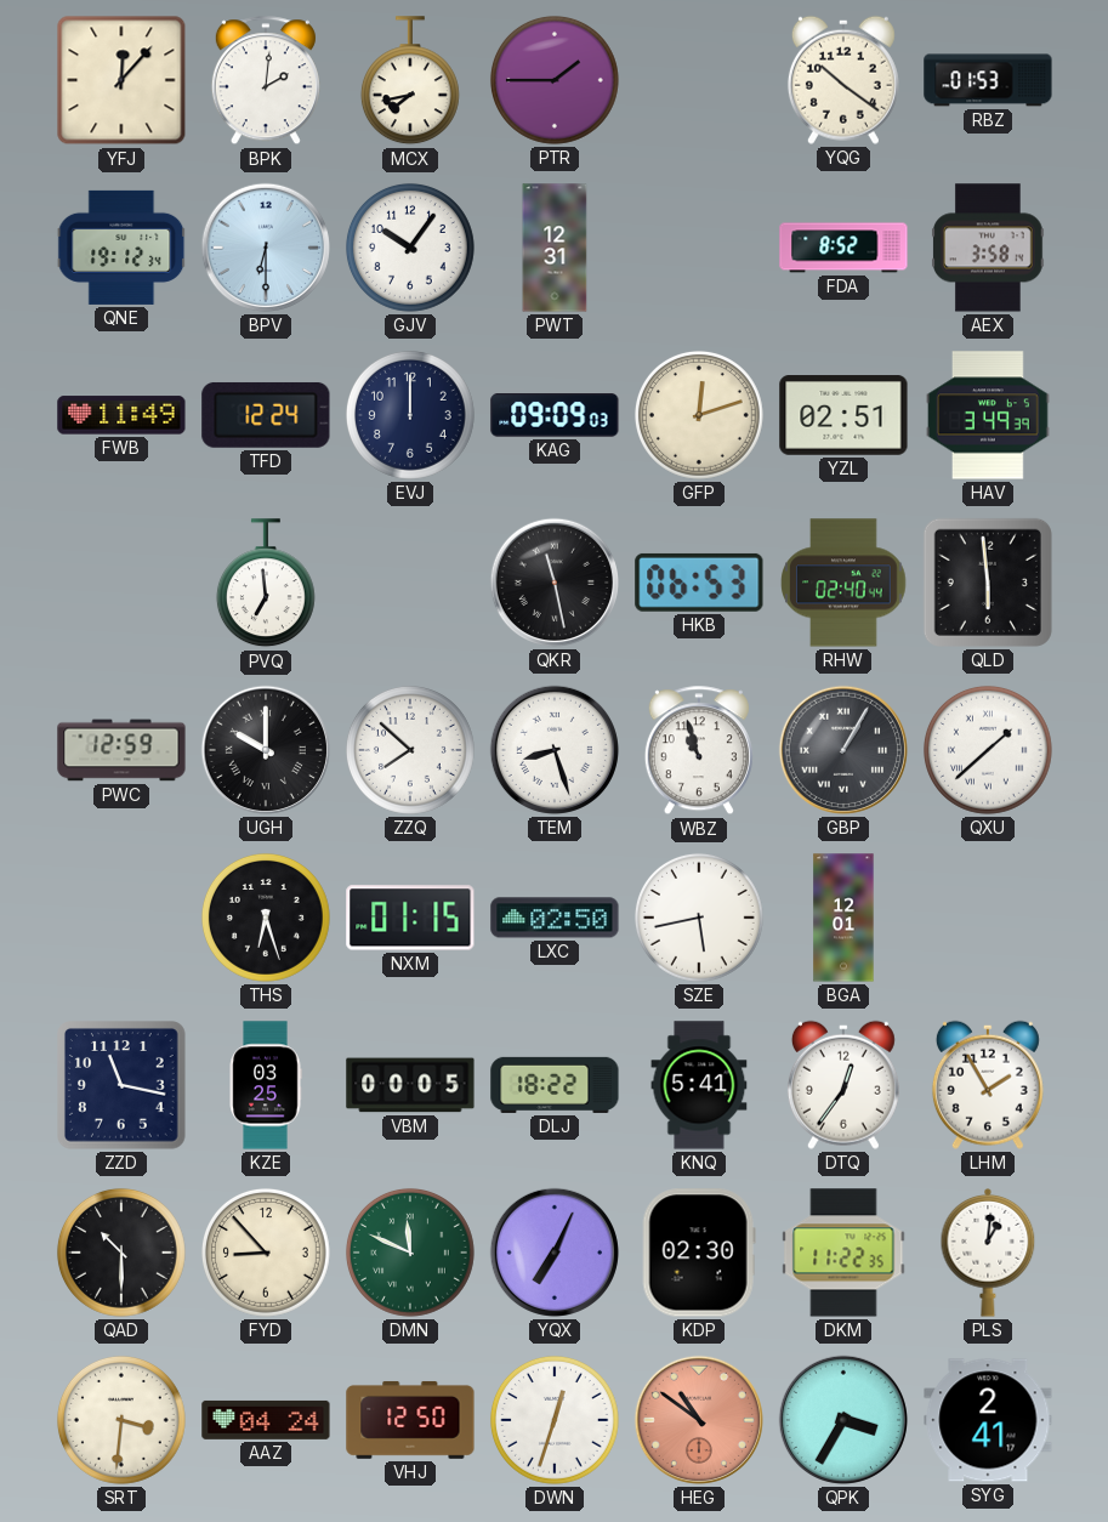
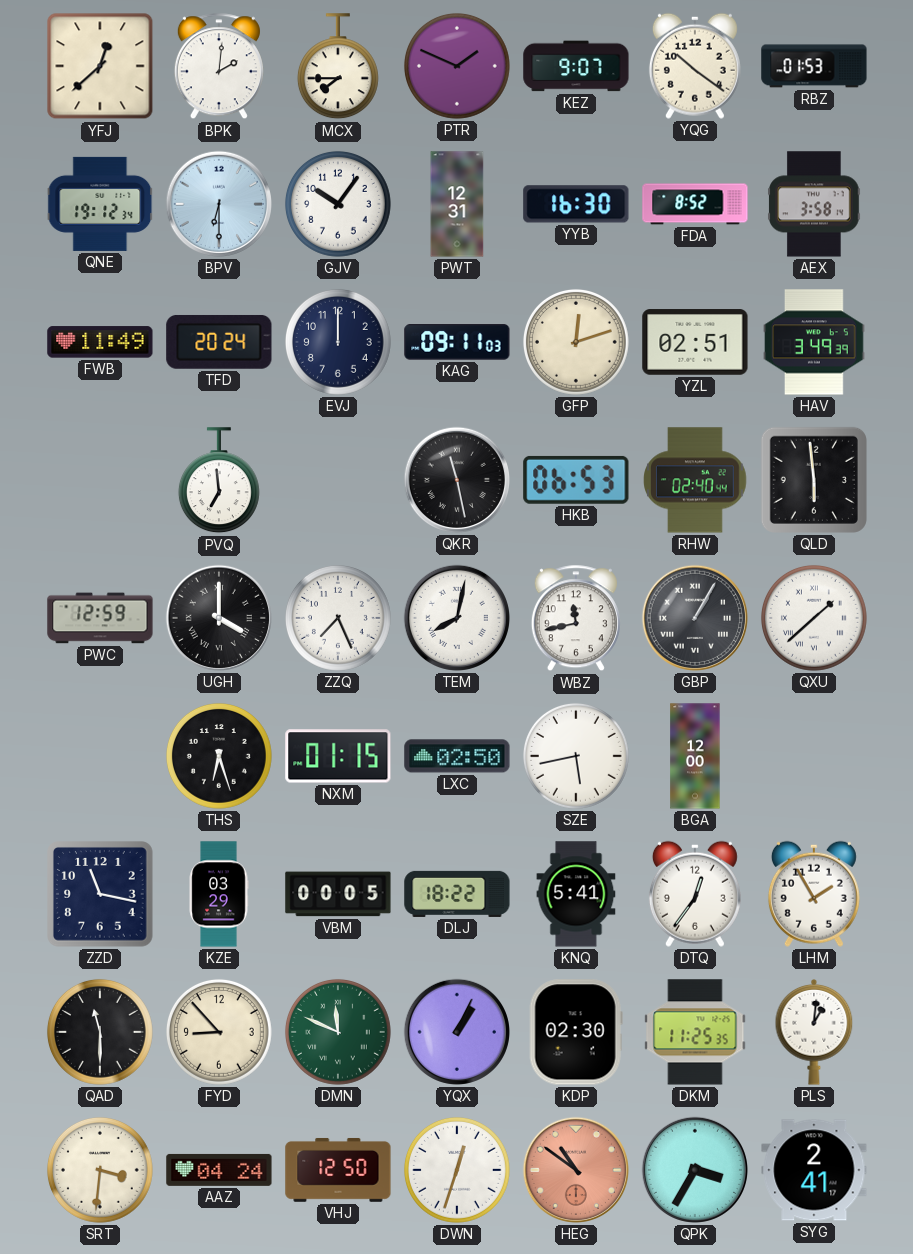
YFJ: 12:07 -> 12:38 (100, 66)
MCX: 7:43 -> 7:45 (338, 67)
PTR: 1:45 -> 1:49 (457, 66)
KEZ: none -> 9:07 (576, 66)
YYB: none -> 16:30 (576, 204)
TFD: 12:24 -> 20:24 (219, 342)
KAG: 09:09 -> 09:11 (457, 342)
UGH: 10:00 -> 4:00 (219, 618)
ZZQ: 7:52 -> 7:26 (338, 618)
TEM: 8:27 -> 8:02 (457, 618)
WBZ: 10:57 -> 11:43 (576, 619)
BGA: 12:01 -> 12:00 (695, 756)
KZE: 03:25 -> 03:29 (219, 894)
QAD: 10:30 -> 11:30 (100, 1032)
YQX: 7:04 -> 1:04 (457, 1032)
DKM: 11:22 -> 11:25 (695, 1032)
